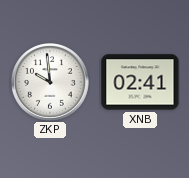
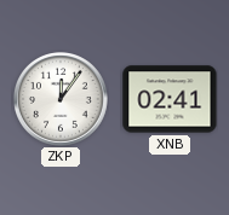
ZKP: 9:59 -> 12:06 (62, 100)
